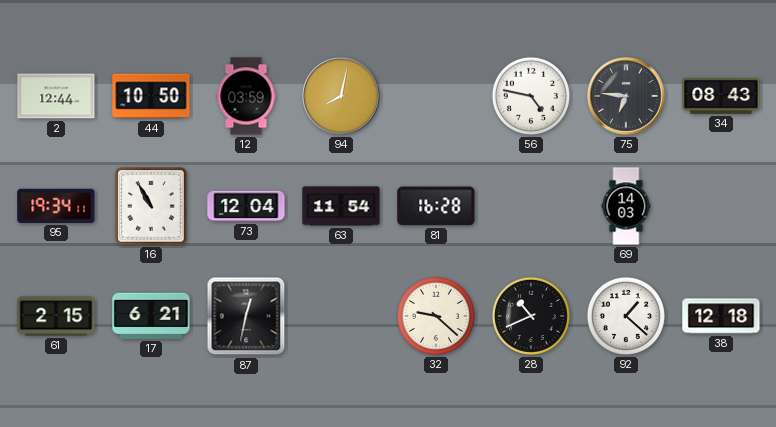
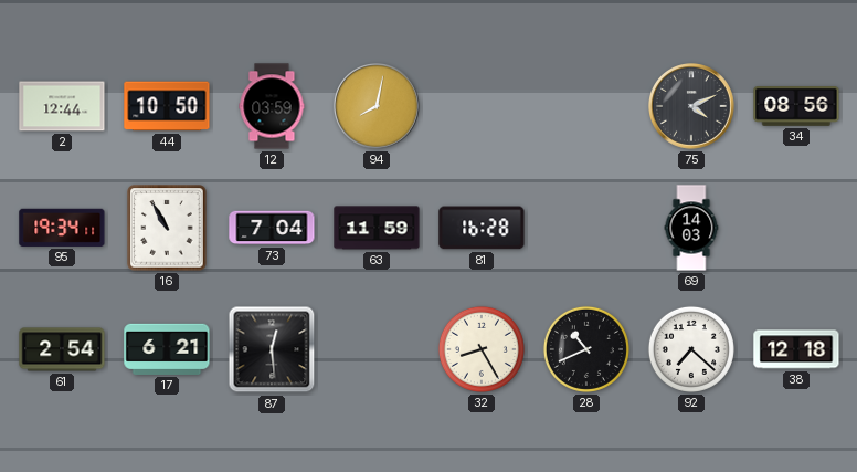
56: 4:47 -> none (531, 96)
75: 6:46 -> 4:11 (692, 107)
34: 08:43 -> 08:56 (796, 107)
73: 12:04 -> 7:04 (272, 228)
63: 11:54 -> 11:59 (377, 228)
61: 2:15 -> 2:54 (62, 349)
87: 12:32 -> 12:29 (272, 349)
32: 9:22 -> 8:25 (482, 349)
92: 1:22 -> 7:22 (691, 349)
